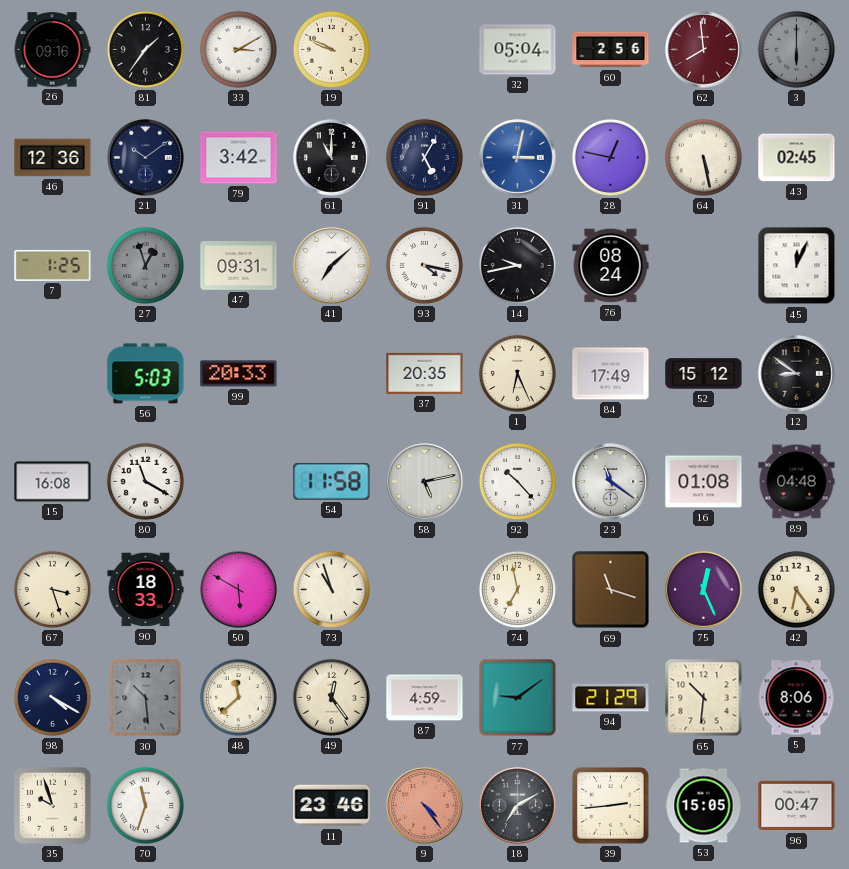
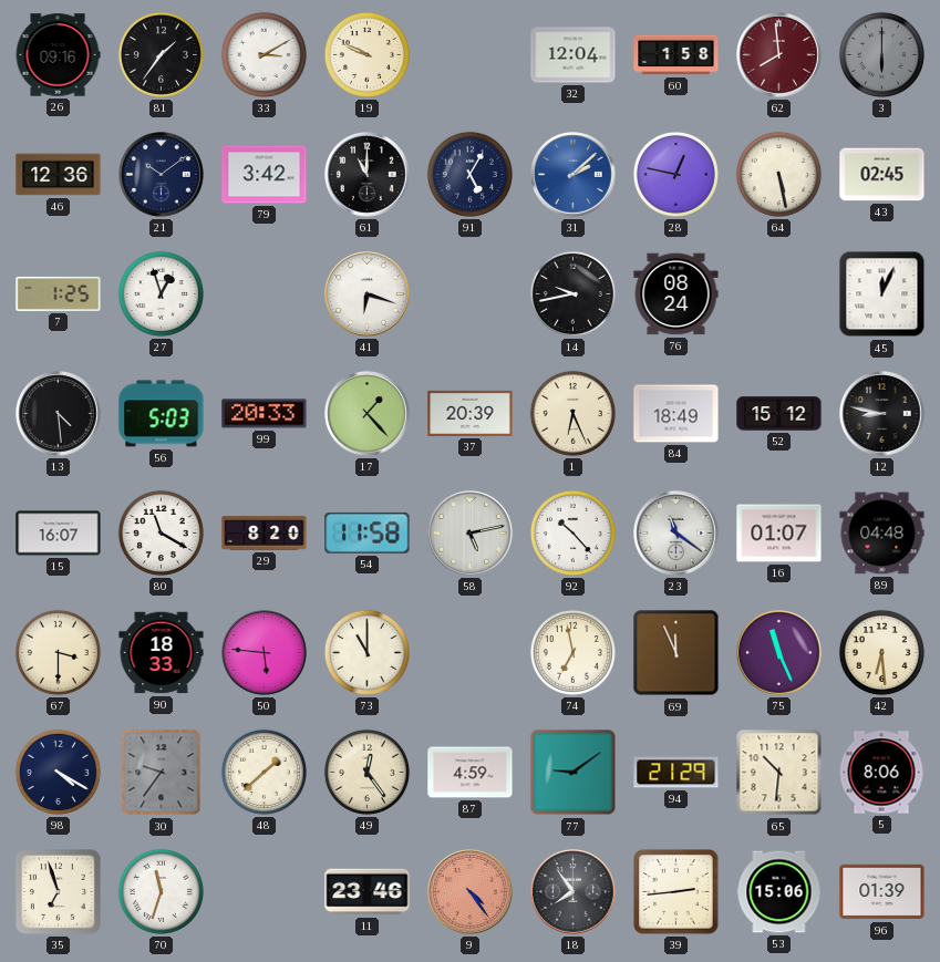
32: 05:04 -> 12:04 (574, 55)
60: 2:56 -> 1:58 (676, 55)
31: 3:02 -> 2:08 (574, 175)
27 dial: grey -> white (161, 293)
47: 09:31 -> none (239, 266)
41: 7:08 -> 6:18 (368, 294)
93: 4:17 -> none (424, 265)
13: none -> 4:29 (59, 414)
17: none -> 1:23 (368, 414)
37: 20:35 -> 20:39 (471, 413)
84: 17:49 -> 18:49 (676, 414)
12: 8:51 -> 8:47 (882, 414)
15: 16:08 -> 16:07 (59, 534)
29: none -> 8:20 (265, 534)
16: 01:08 -> 01:07 (779, 534)
67: 3:27 -> 3:30 (58, 652)
50: 5:50 -> 5:46 (265, 653)
73: 10:57 -> 11:00 (366, 652)
69: 11:18 -> 11:56 (676, 653)
75: 12:26 -> 11:26 (779, 653)
42: 6:24 -> 6:29 (881, 652)
30: 10:29 -> 9:36 (162, 773)
48: 11:38 -> 1:38 (264, 772)
35: 9:57 -> 6:57 (59, 892)
18: 7:10 -> 7:54 (574, 892)
53: 15:05 -> 15:06 (779, 892)
96: 00:47 -> 01:39 (882, 892)
